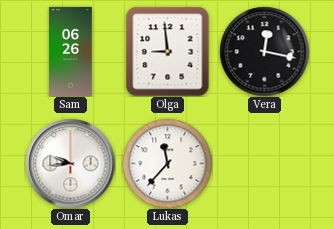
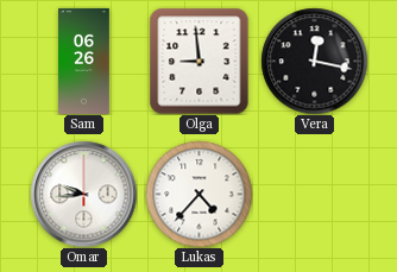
Lukas: 11:37 -> 4:37 (198, 194)
